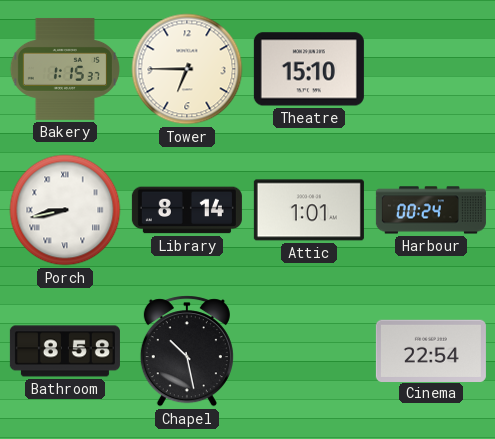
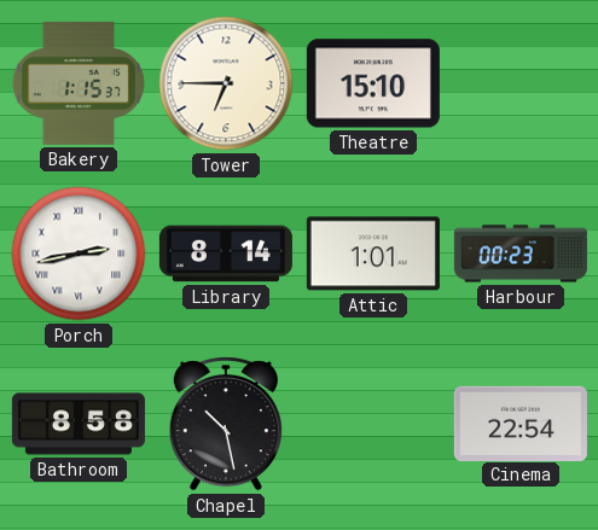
Porch: 8:43 -> 2:43 (79, 254)
Harbour: 00:24 -> 00:23 (521, 254)
